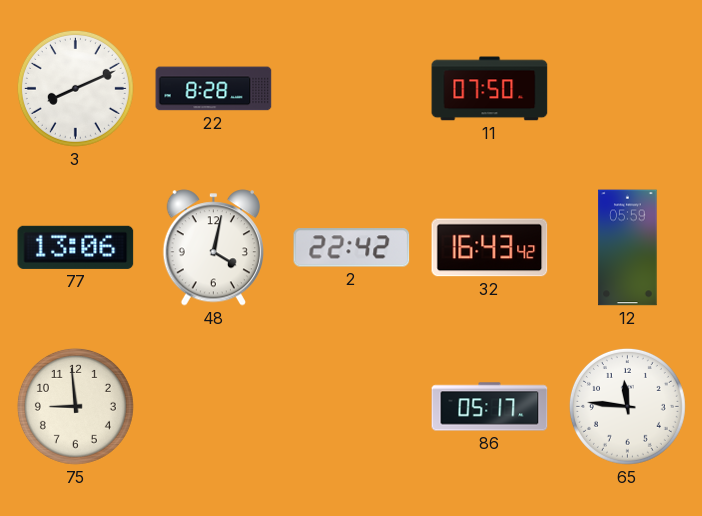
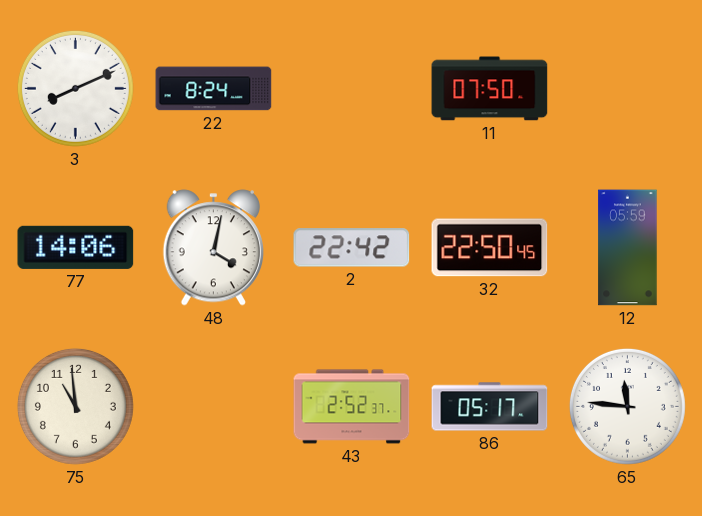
22: 8:28 -> 8:24 (214, 89)
77: 13:06 -> 14:06 (76, 247)
32: 16:43 -> 22:50 (490, 248)
75: 8:59 -> 10:59 (75, 406)
43: none -> 2:52 (352, 407)
